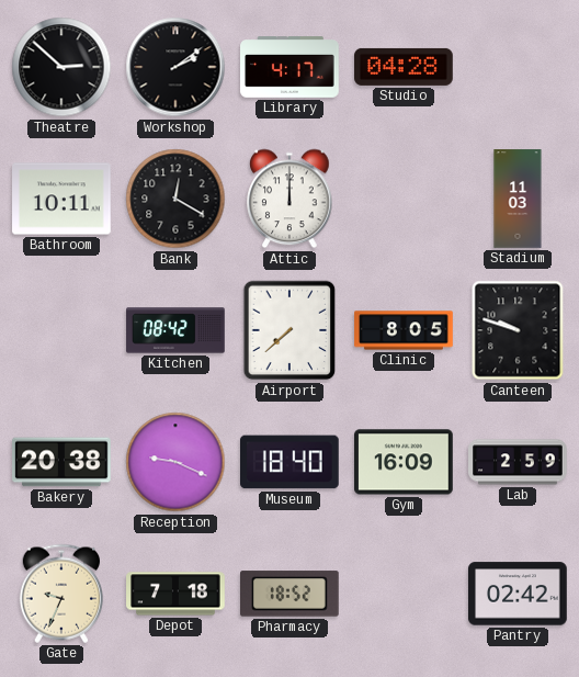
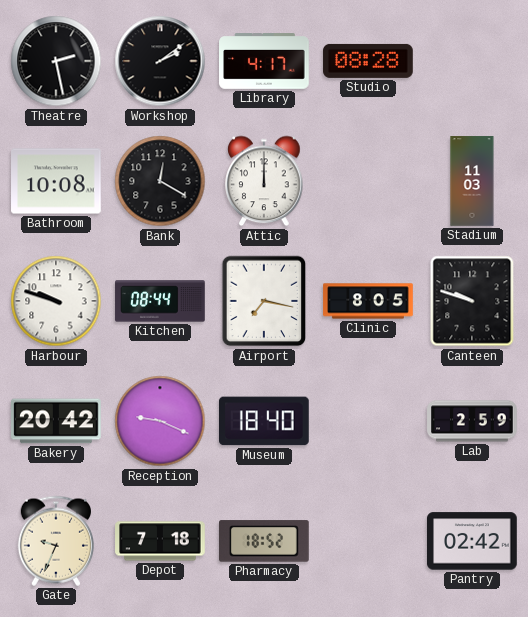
Theatre: 2:52 -> 2:28 (56, 61)
Studio: 04:28 -> 08:28 (368, 61)
Bathroom: 10:11 -> 10:08 (56, 181)
Harbour: none -> 9:48 (56, 301)
Kitchen: 08:42 -> 08:44 (160, 301)
Airport: 7:38 -> 7:17 (264, 301)
Bakery: 20:38 -> 20:42 (56, 421)
Gym: 16:09 -> none (404, 462)
